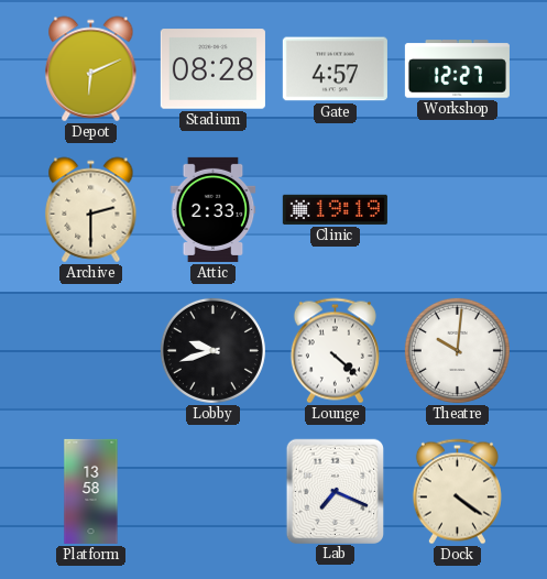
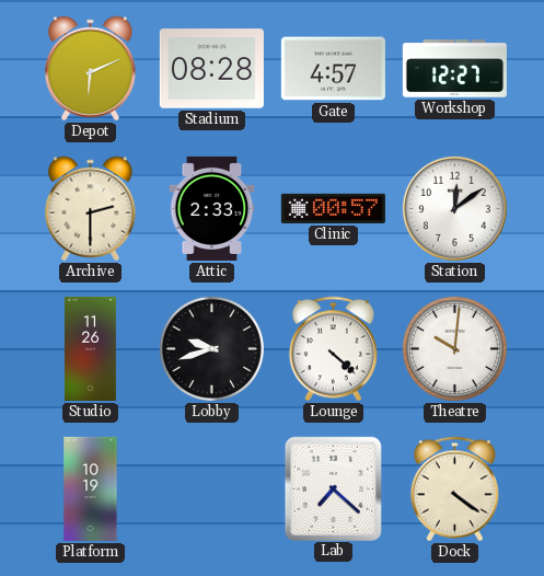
Clinic: 19:19 -> 00:57 (333, 208)
Station: none -> 12:09 (454, 208)
Studio: none -> 11:26 (90, 348)
Platform: 13:58 -> 10:19 (91, 488)
Lab: 7:19 -> 7:22 (333, 488)
